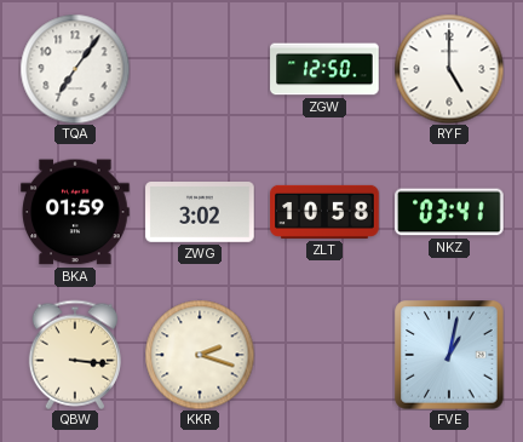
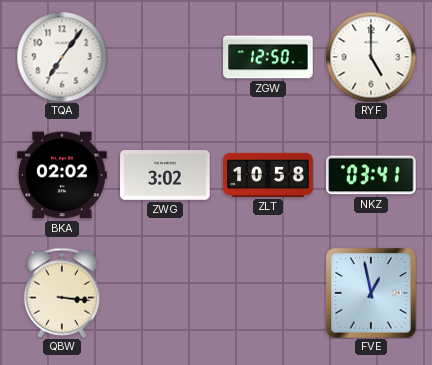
BKA: 01:59 -> 02:02 (62, 175)
KKR: 2:18 -> none (200, 355)
FVE: 1:02 -> 12:58 (371, 293)
